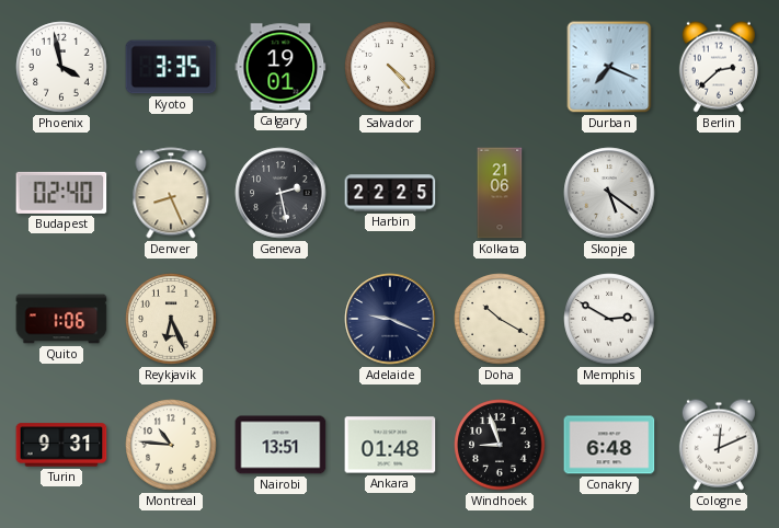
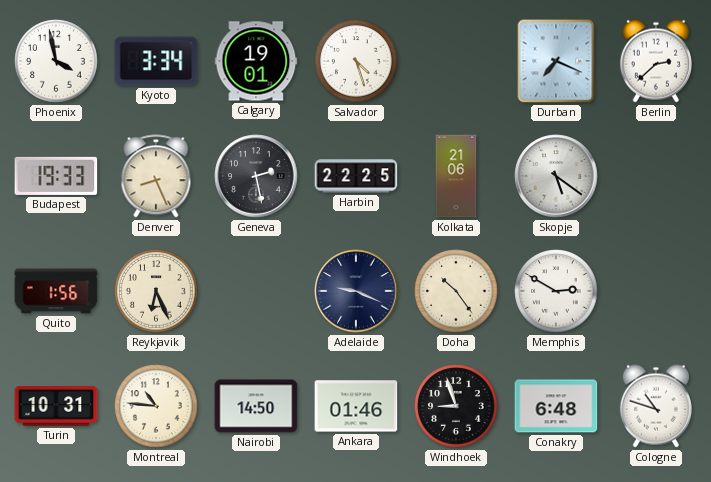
Kyoto: 3:35 -> 3:34 (156, 61)
Salvador: 4:23 -> 4:27 (356, 61)
Budapest: 02:40 -> 19:33 (56, 176)
Quito: 1:06 -> 1:56 (56, 291)
Doha: 10:20 -> 10:24 (456, 291)
Turin: 9:31 -> 10:31 (56, 406)
Nairobi: 13:51 -> 14:50 (256, 406)
Ankara: 01:48 -> 01:46 (356, 406)
Cologne: 12:11 -> 10:48 (656, 406)
